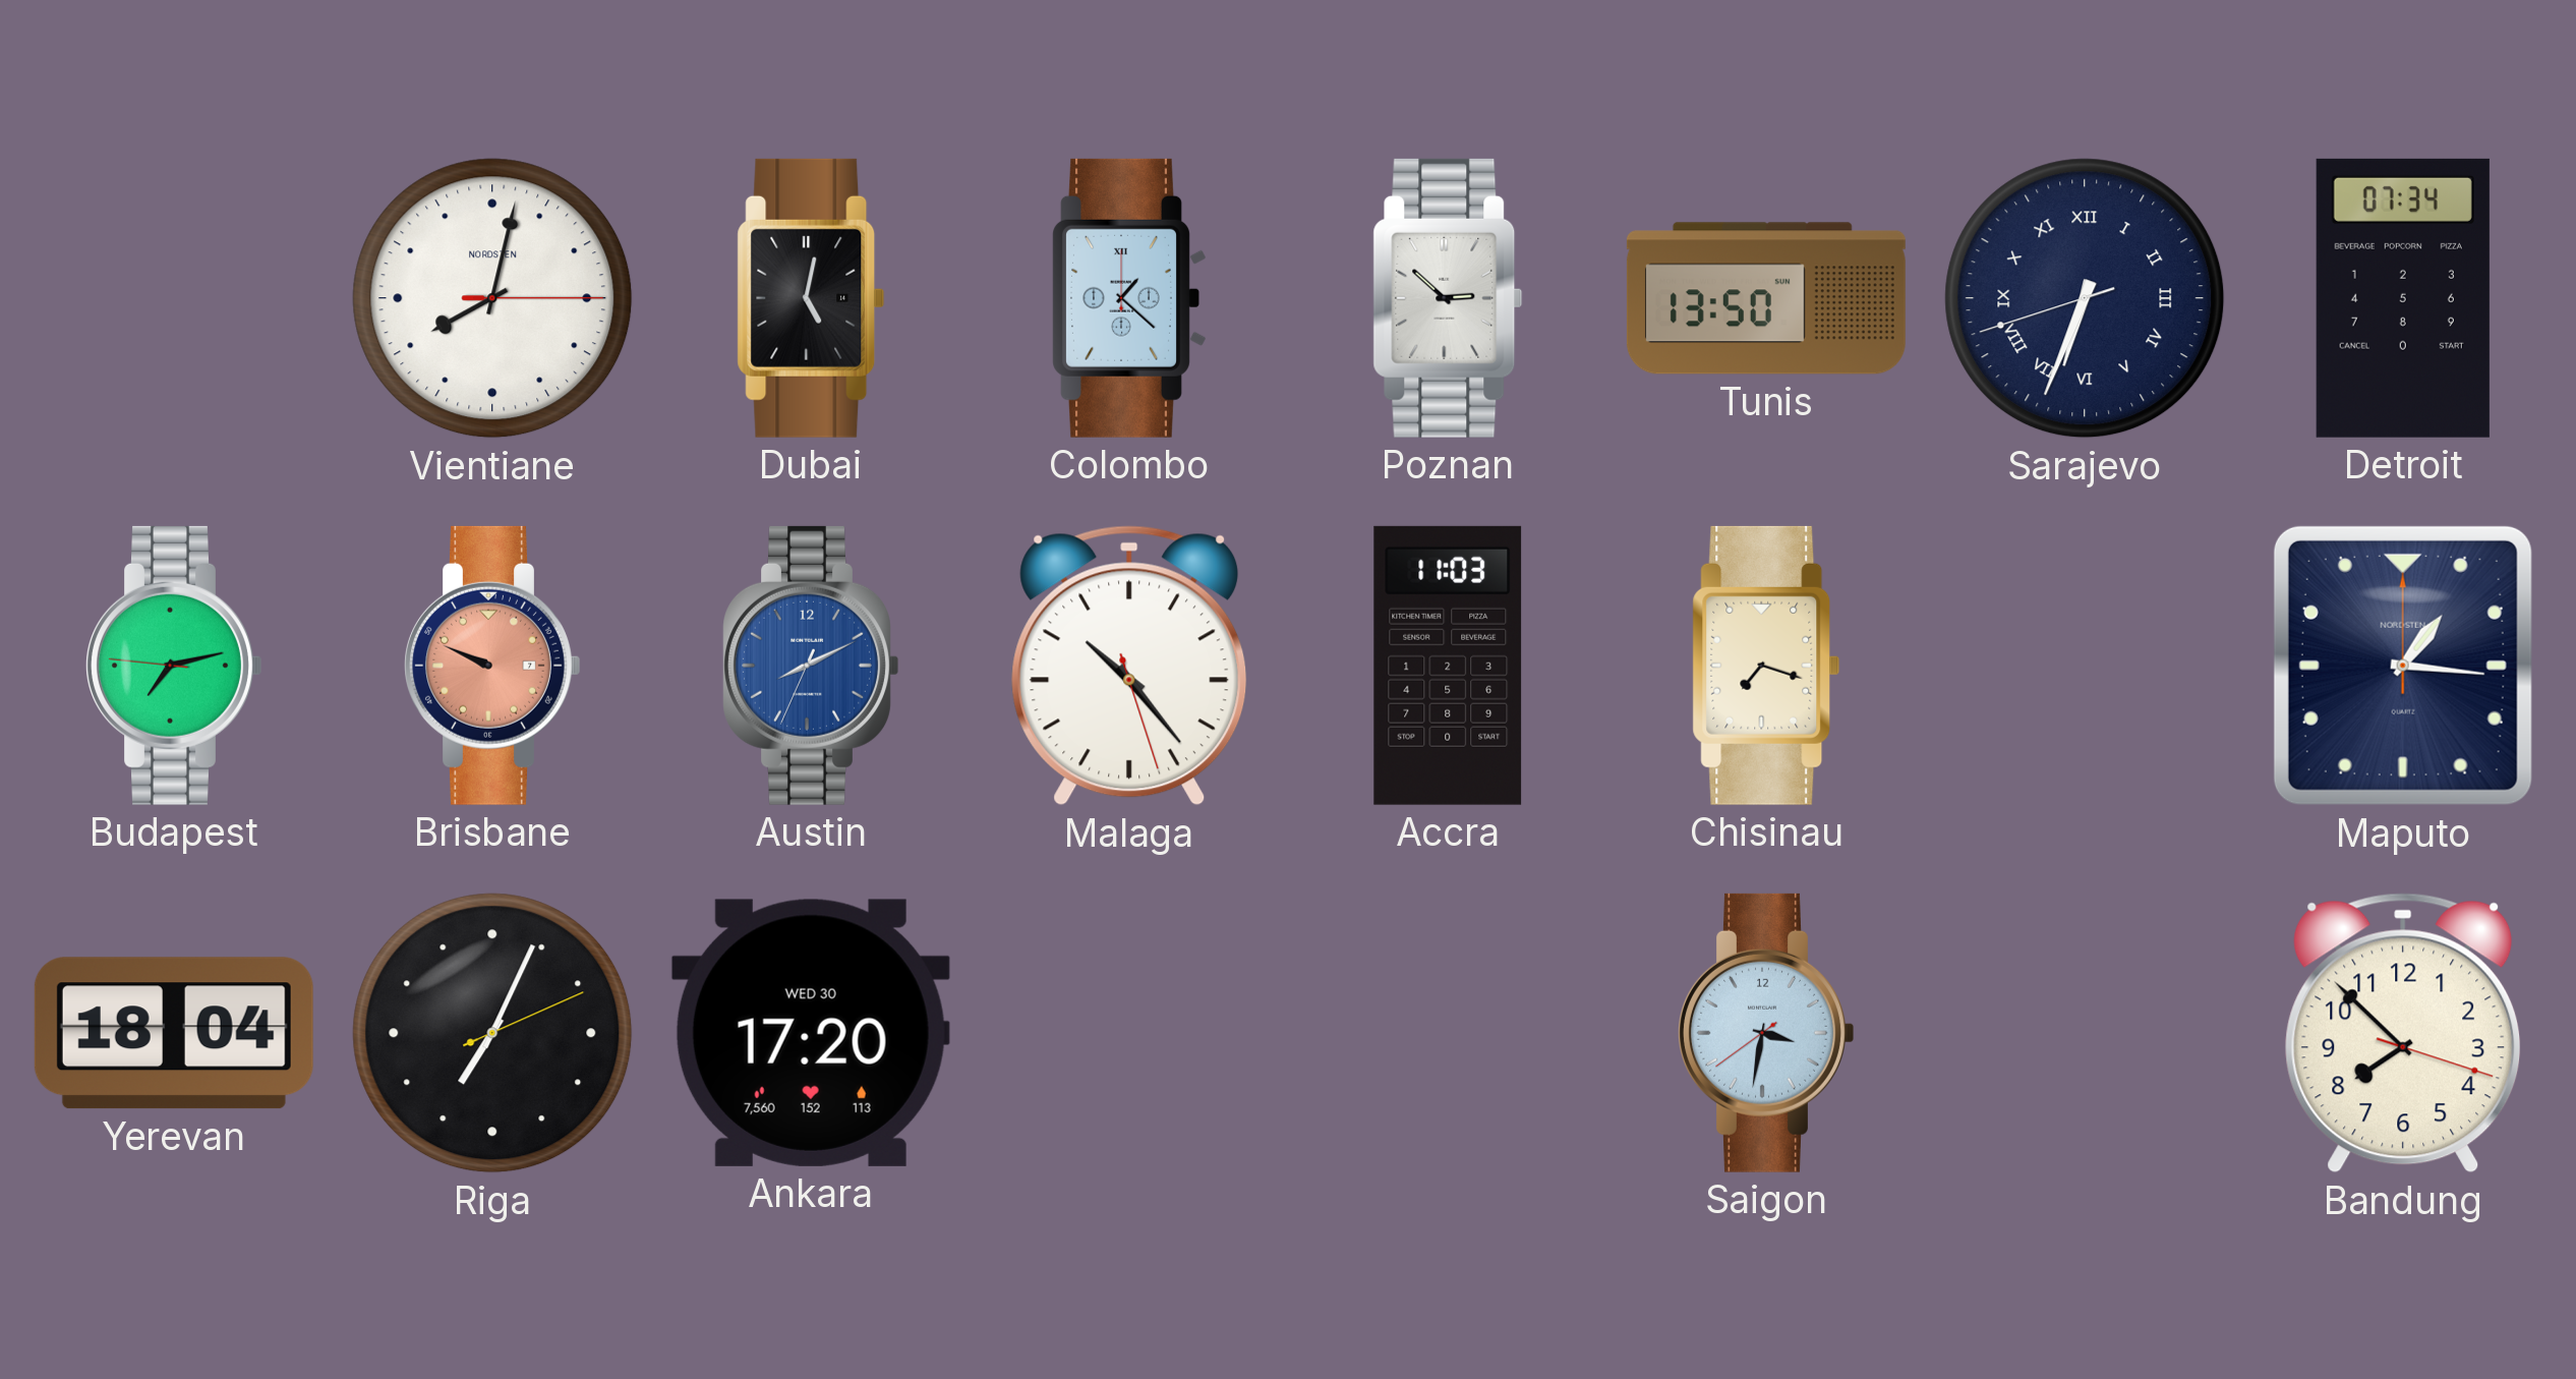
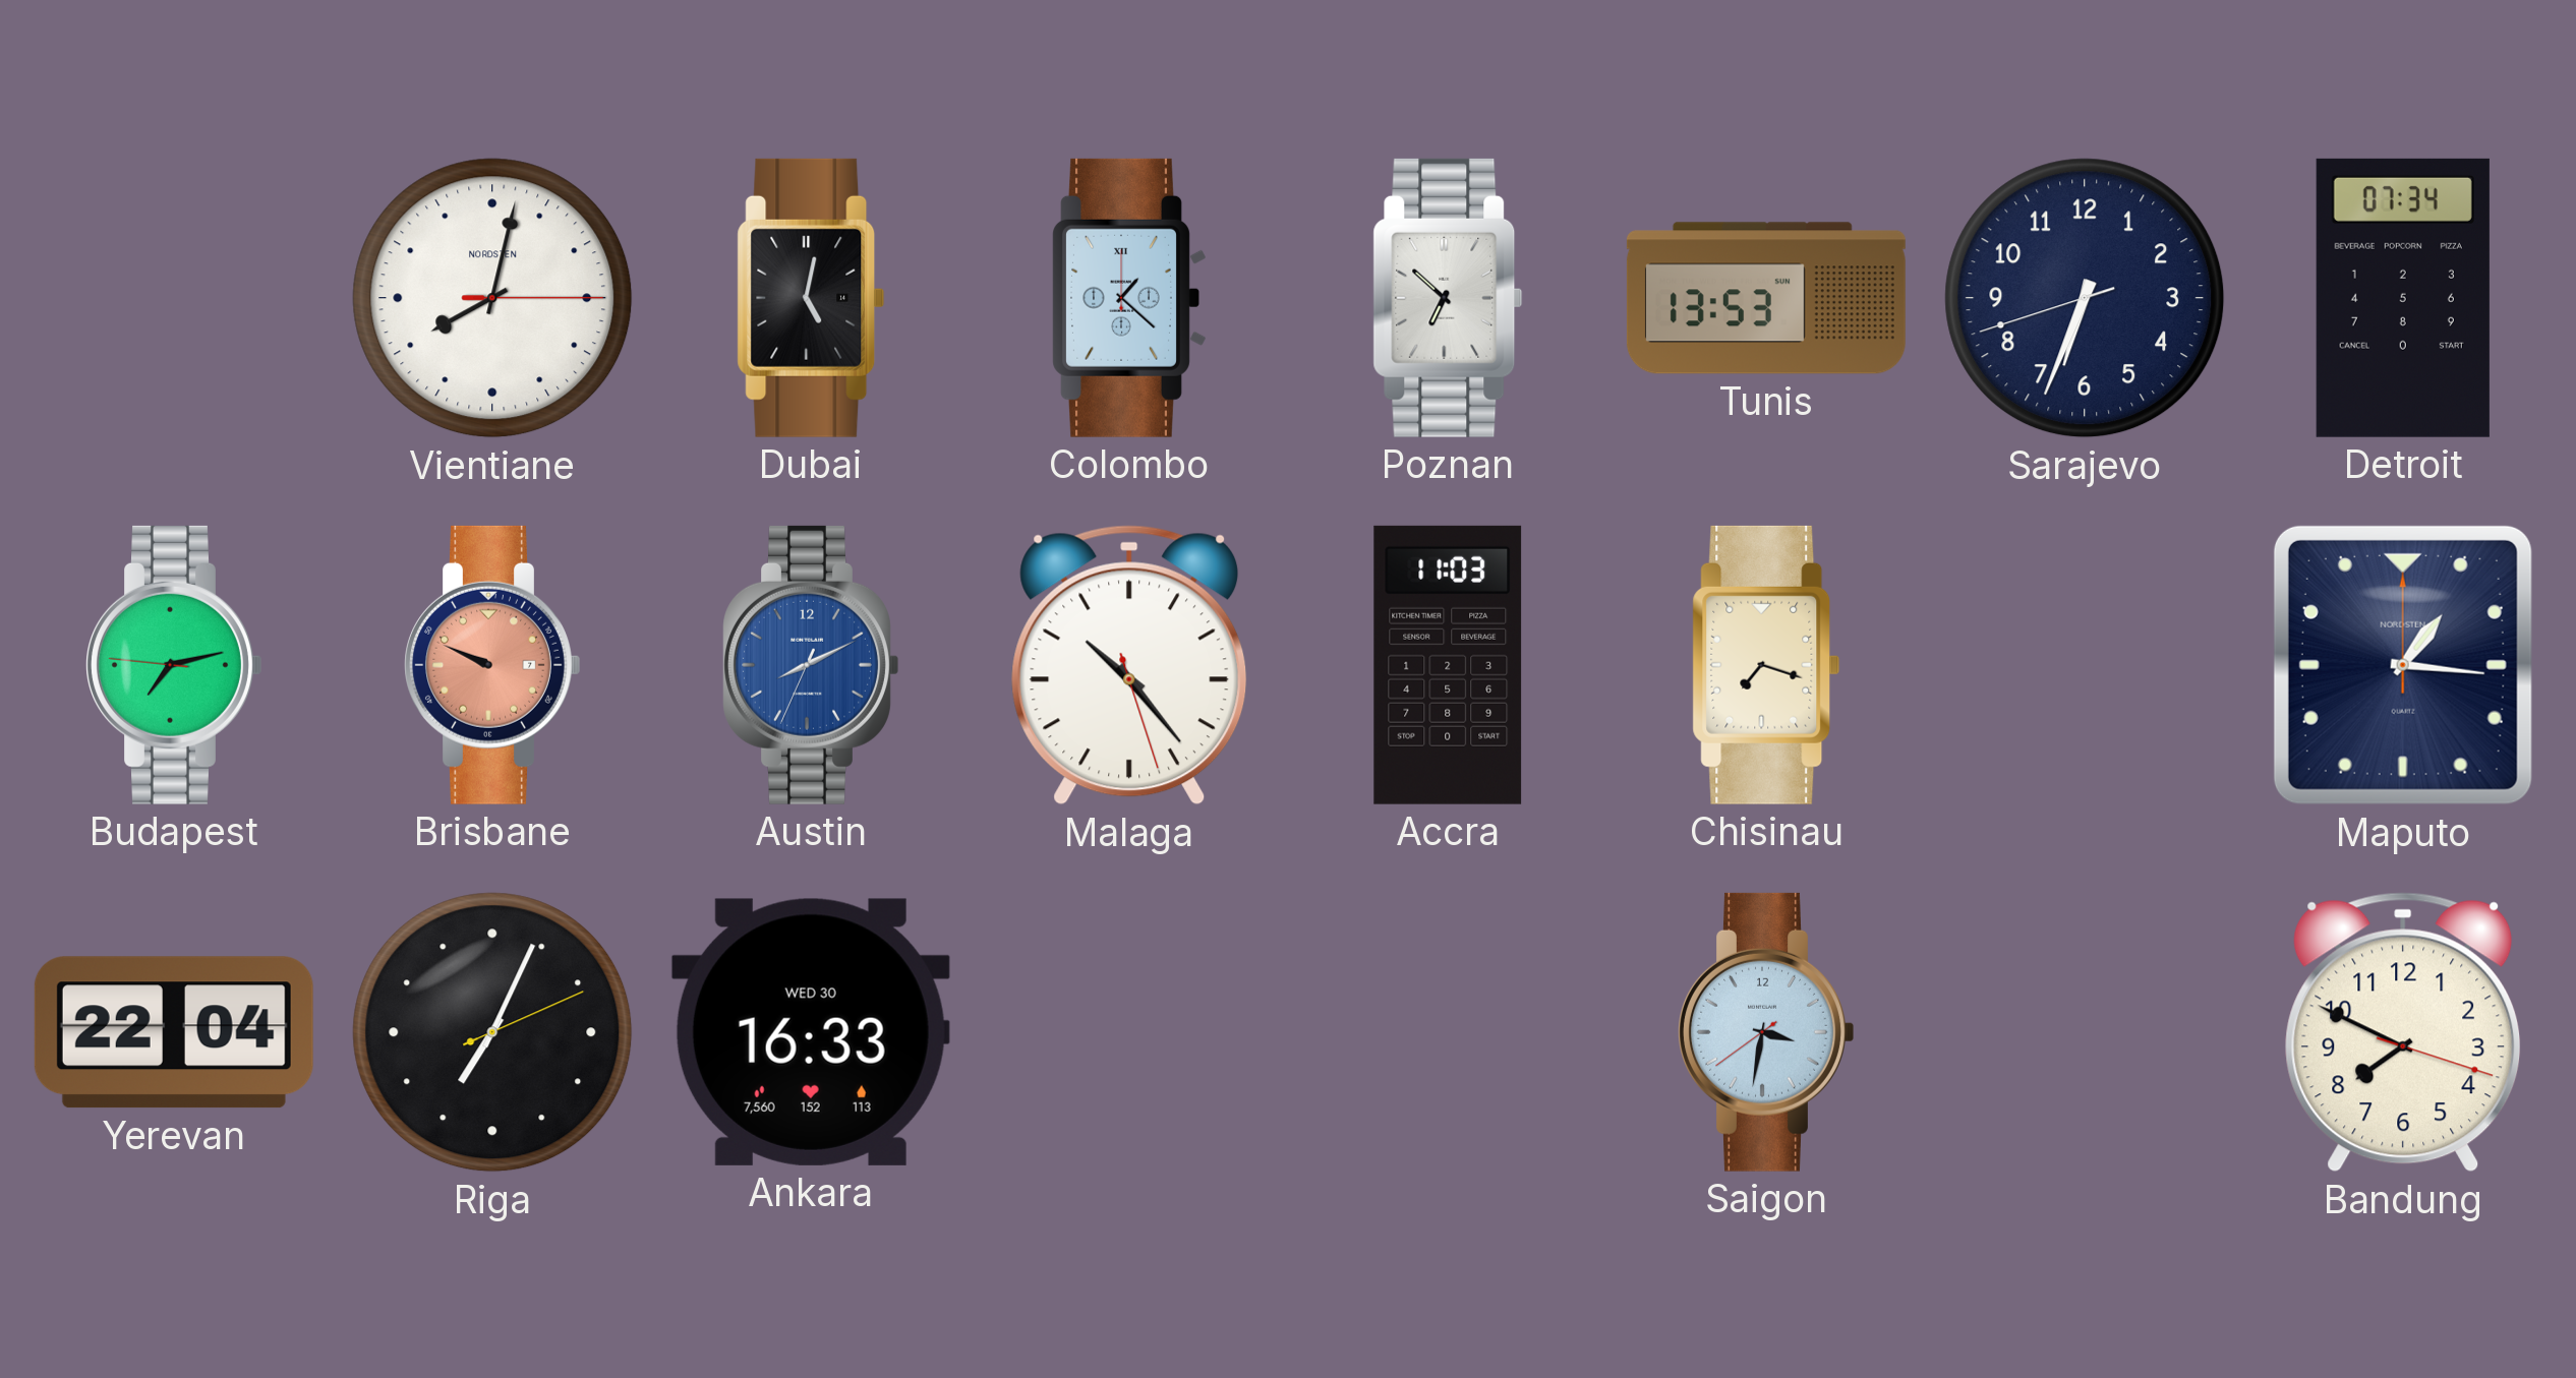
Poznan: 2:52 -> 6:52 (1448, 298)
Tunis: 13:50 -> 13:53 (1766, 298)
Sarajevo numerals: Roman -> Arabic (2085, 298)
Yerevan: 18:04 -> 22:04 (174, 1032)
Ankara: 17:20 -> 16:33 (811, 1032)
Bandung: 7:52 -> 7:49 (2403, 1032)
